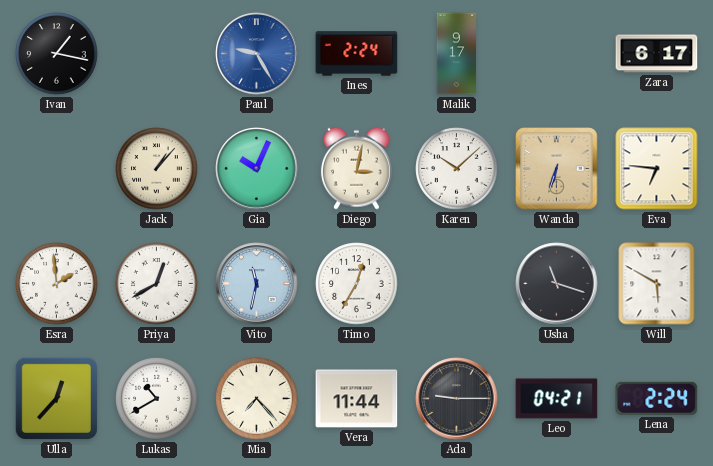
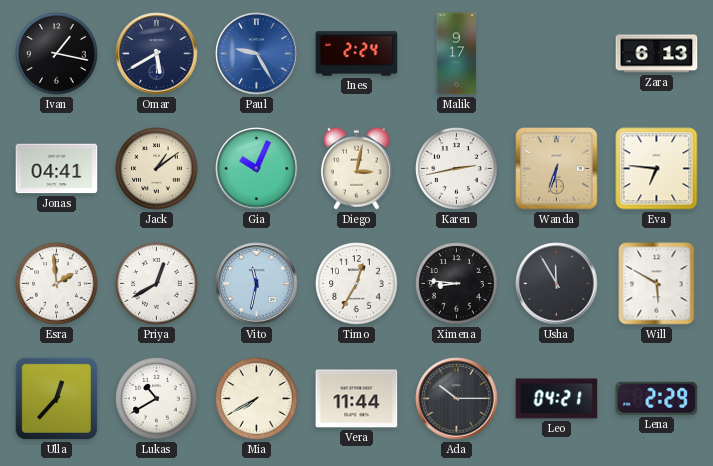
Omar: none -> 5:40 (157, 54)
Zara: 6:17 -> 6:13 (657, 54)
Jonas: none -> 04:41 (57, 169)
Jack: 1:07 -> 1:09 (157, 169)
Karen: 10:08 -> 2:43 (457, 169)
Ximena: none -> 8:46 (457, 284)
Usha: 11:18 -> 11:55 (557, 284)
Mia: 7:23 -> 7:40 (257, 399)
Ada: 9:15 -> 10:15 (457, 399)
Lena: 2:24 -> 2:29 (657, 398)
